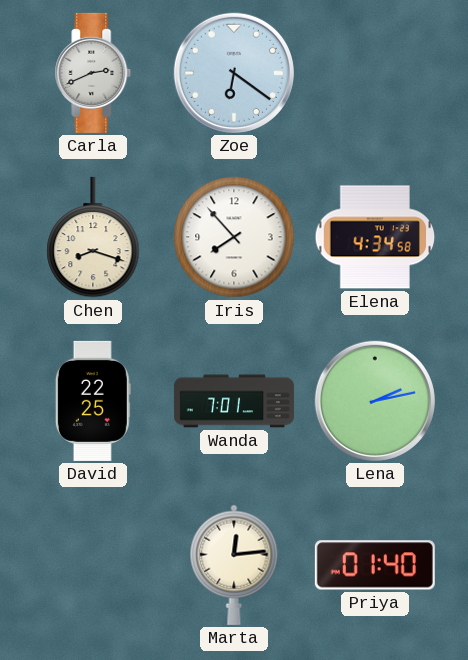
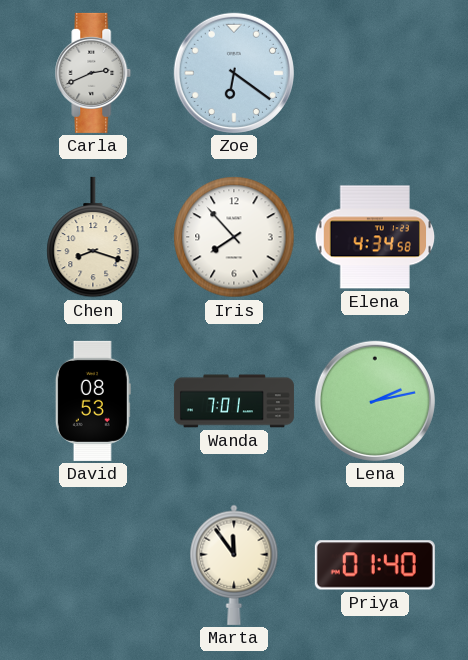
David: 22:25 -> 08:53 (93, 401)
Marta: 12:14 -> 11:54 (234, 565)
